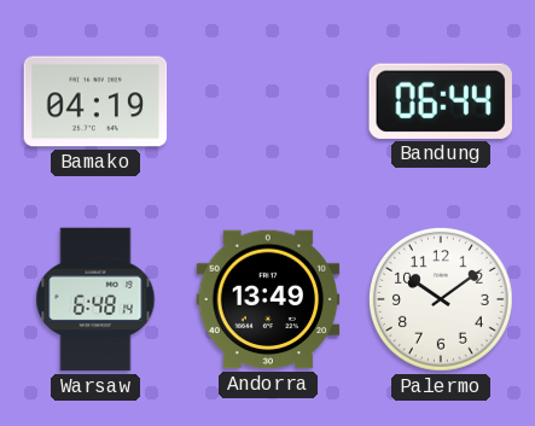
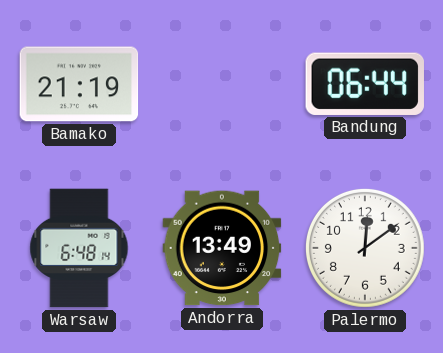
Bamako: 04:19 -> 21:19 (79, 84)
Palermo: 10:09 -> 12:09 (365, 248)
